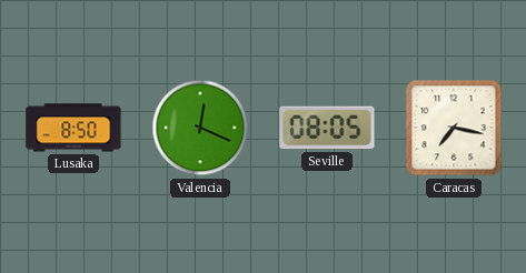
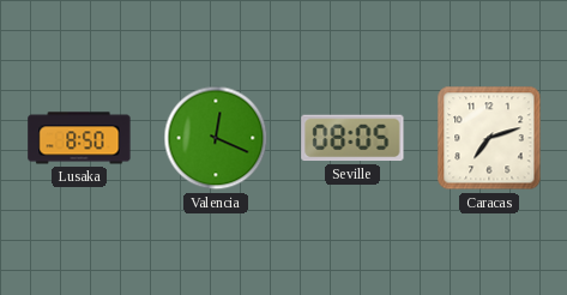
Caracas: 7:17 -> 7:12 (489, 138)
